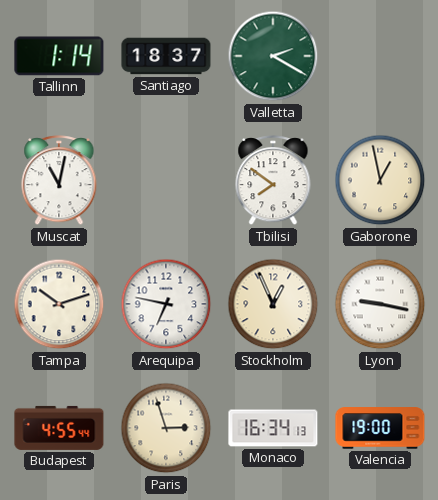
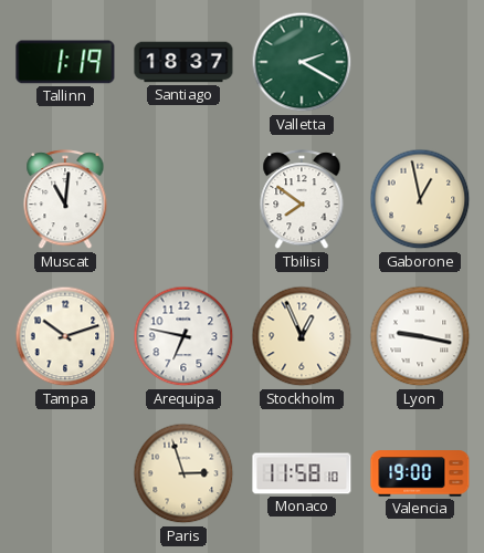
Tallinn: 1:14 -> 1:19 (65, 62)
Muscat: 11:02 -> 11:01 (65, 200)
Budapest: 4:55 -> none (59, 428)
Monaco: 16:34 -> 11:58 (302, 473)
